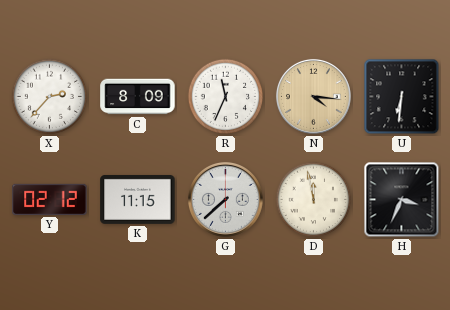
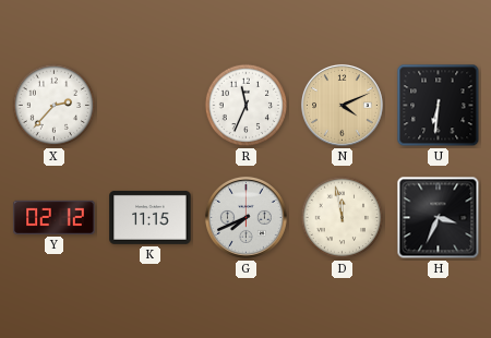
C: 8:09 -> none (138, 97)
N: 4:16 -> 4:11 (342, 105)
G: 7:38 -> 7:41 (245, 217)
